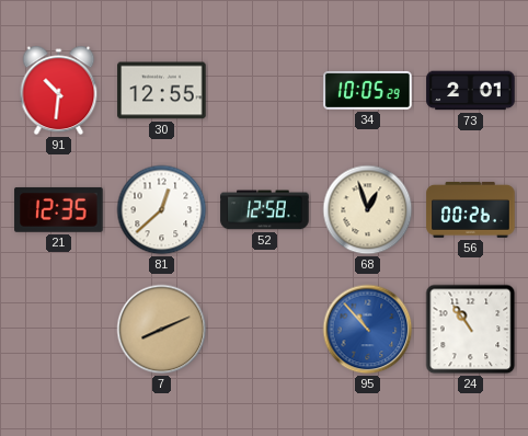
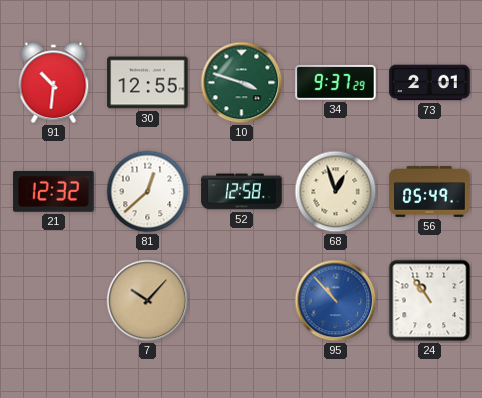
10: none -> 3:48 (242, 83)
34: 10:05 -> 9:37 (336, 82)
21: 12:35 -> 12:32 (54, 191)
56: 00:26 -> 05:49 (430, 191)
7: 8:11 -> 10:07 (148, 301)
